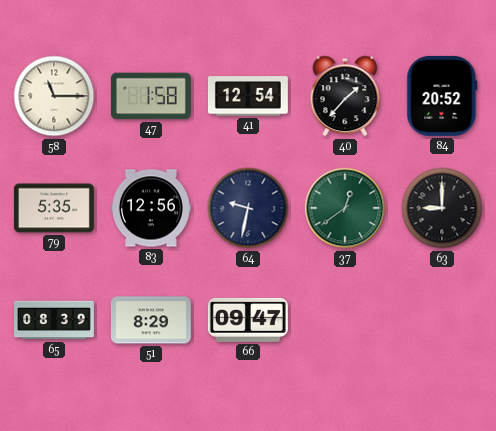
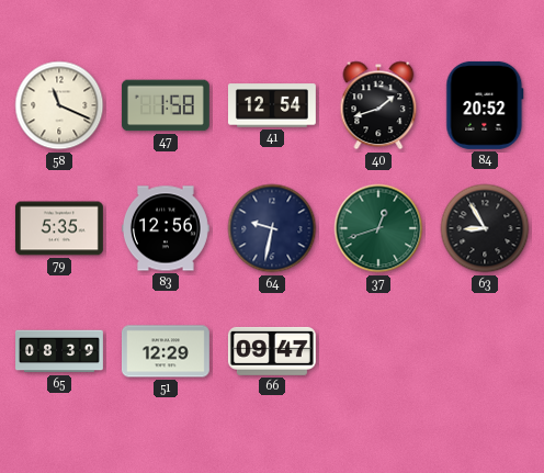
58: 11:15 -> 11:19 (59, 105)
40: 1:37 -> 1:42 (378, 105)
37: 12:39 -> 12:42 (378, 228)
63: 9:00 -> 8:55 (485, 228)
51: 8:29 -> 12:29 (166, 351)
